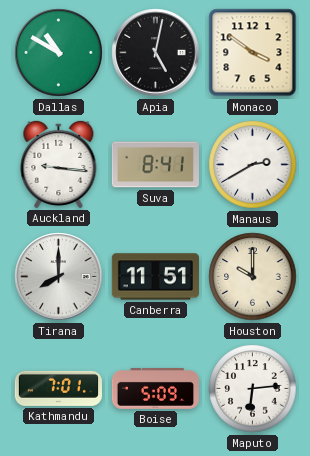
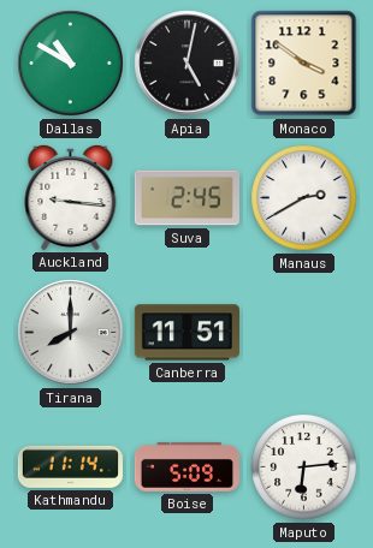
Suva: 8:41 -> 2:45 (186, 198)
Houston: 10:00 -> none (253, 277)
Kathmandu: 7:01 -> 11:14 (70, 466)
